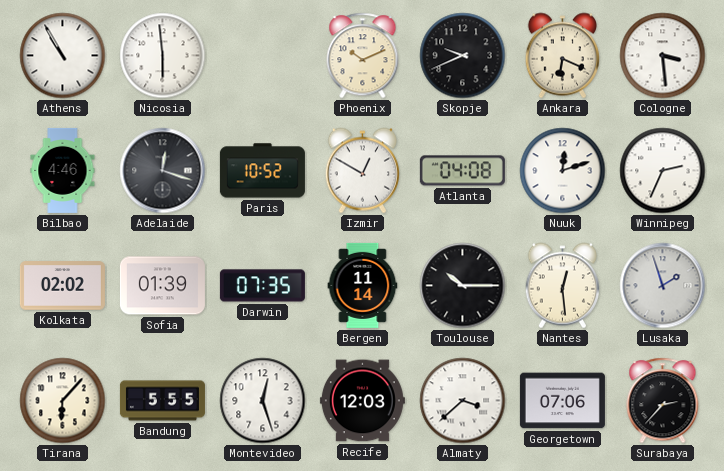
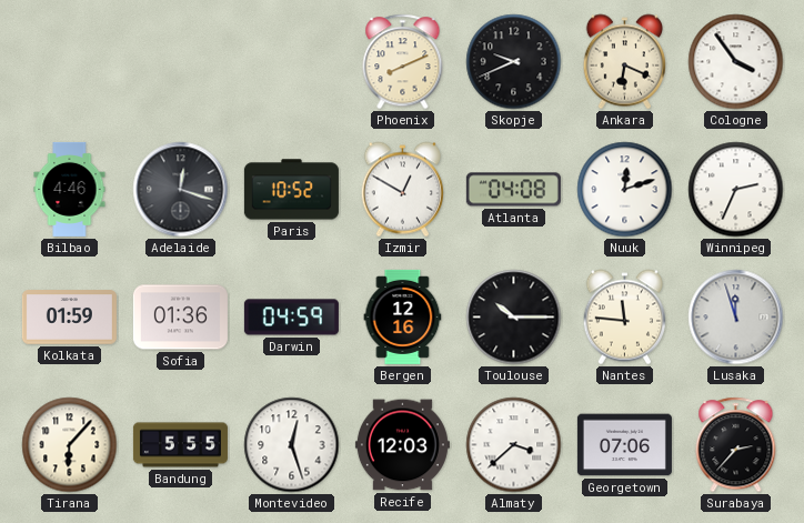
Athens: 10:55 -> none (63, 56)
Nicosia: 5:59 -> none (163, 56)
Phoenix: 10:11 -> 8:11 (403, 62)
Cologne: 3:29 -> 3:54 (736, 62)
Kolkata: 02:02 -> 01:59 (69, 318)
Sofia: 01:39 -> 01:36 (180, 318)
Darwin: 07:35 -> 04:59 (291, 318)
Bergen: 11:14 -> 12:16 (403, 316)
Nantes: 12:29 -> 11:46 (624, 318)
Lusaka: 1:57 -> 11:57 (736, 318)
